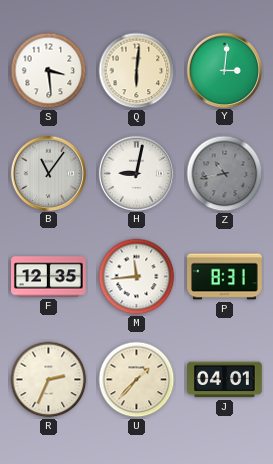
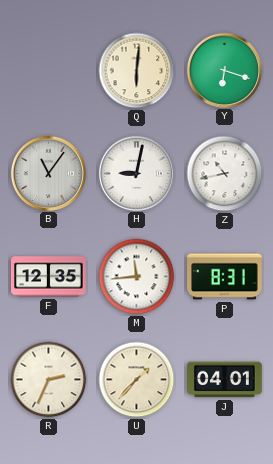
S: 3:29 -> none (49, 71)
Y: 3:01 -> 6:18 (224, 70)
Z dial: grey -> white (225, 174)
